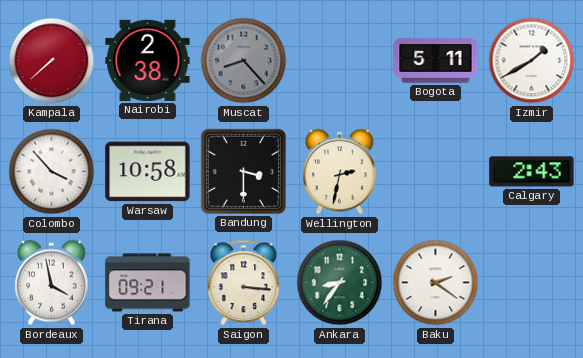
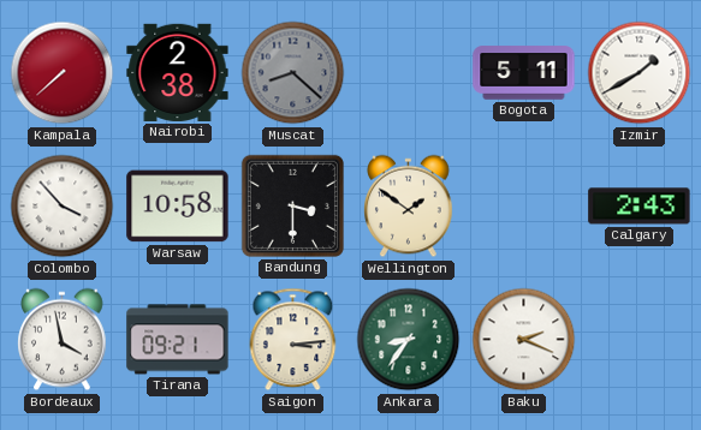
Muscat: 8:23 -> 8:22 (293, 73)
Wellington: 2:32 -> 1:51 (409, 207)
Saigon: 3:16 -> 3:14 (293, 340)
Baku: 2:21 -> 2:19 (524, 340)
